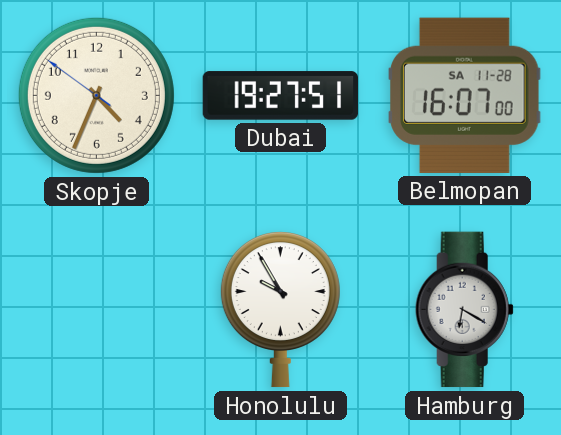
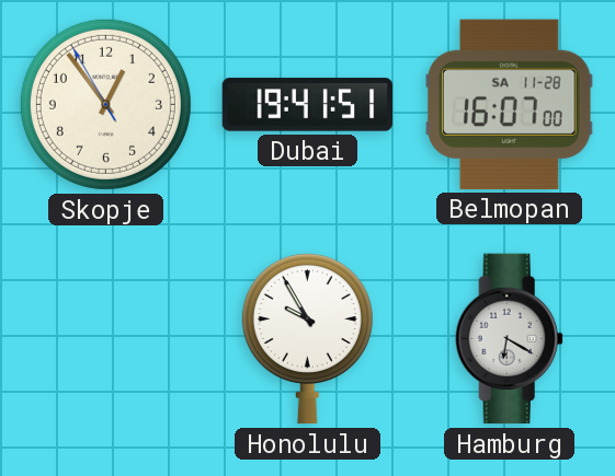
Skopje: 4:33 -> 12:53 (105, 104)
Dubai: 19:27 -> 19:41 (308, 105)
